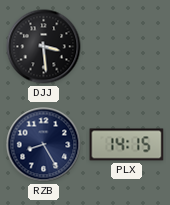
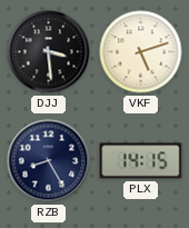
VKF: none -> 5:12 (141, 52)
